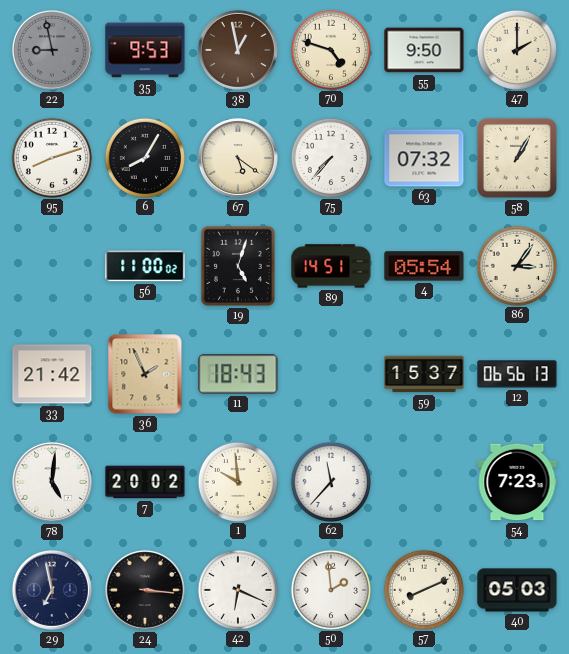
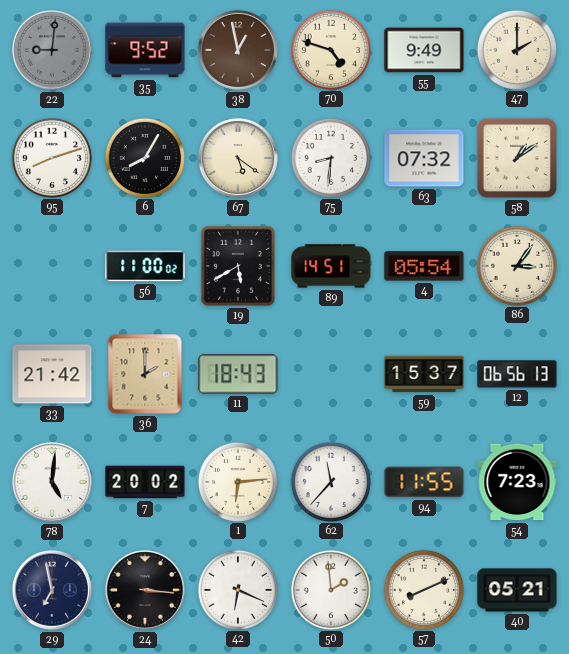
22: 8:58 -> 9:01 (52, 50)
35: 9:53 -> 9:52 (145, 50)
55: 9:50 -> 9:49 (424, 50)
75: 7:37 -> 8:31 (330, 157)
58: 1:05 -> 1:09 (517, 158)
19: 5:03 -> 5:40 (238, 266)
36: 1:56 -> 2:00 (145, 374)
1: 9:59 -> 6:14 (237, 481)
94: none -> 11:55 (424, 482)
40: 05:03 -> 05:21 (517, 590)
